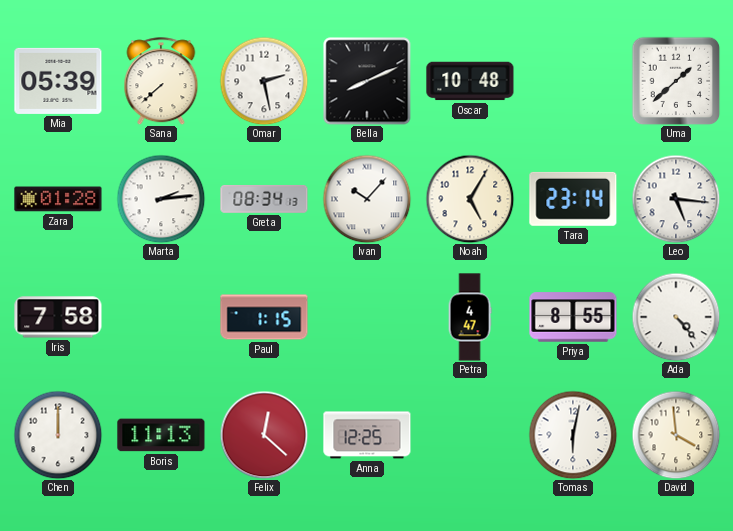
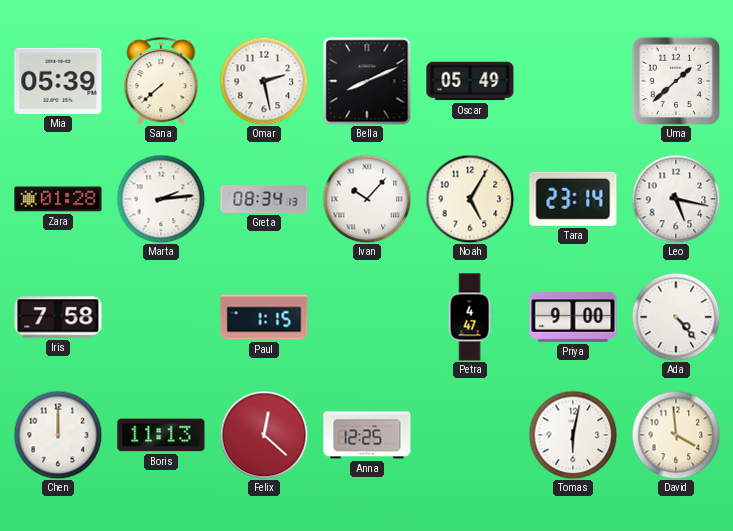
Oscar: 10:48 -> 05:49 (470, 81)
Leo: 5:16 -> 5:17 (676, 199)
Priya: 8:55 -> 9:00 (573, 317)
